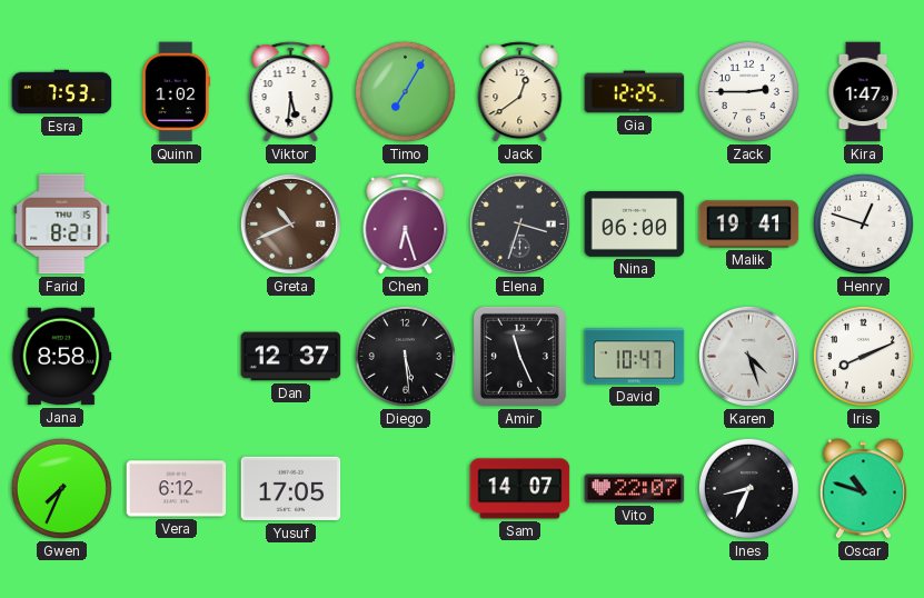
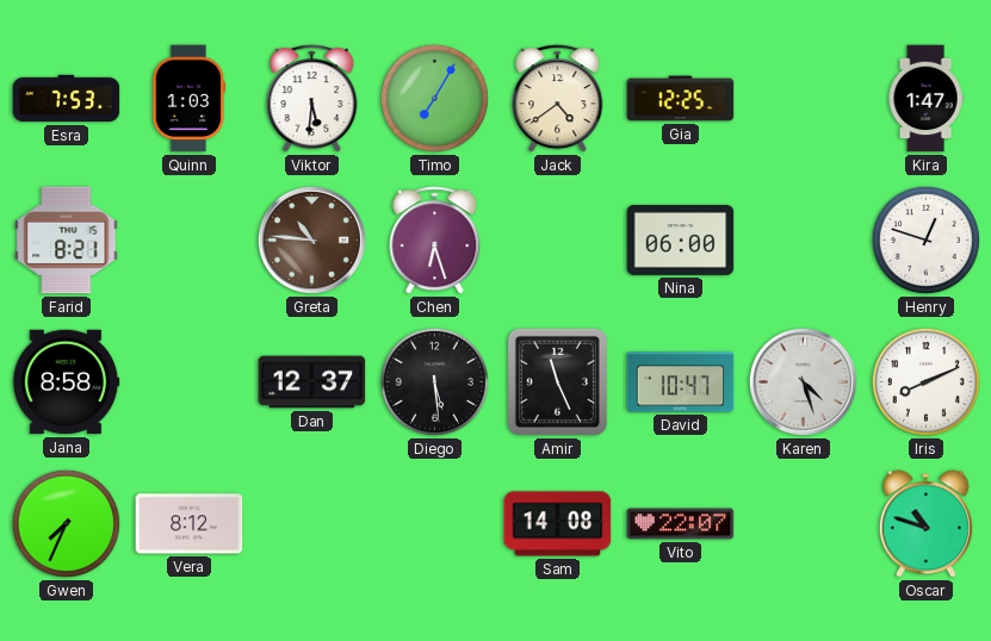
Quinn: 1:02 -> 1:03 (190, 99)
Jack: 12:39 -> 4:39 (558, 99)
Zack: 2:45 -> none (748, 91)
Greta: 10:41 -> 10:46 (311, 239)
Elena: 3:33 -> none (519, 223)
Malik: 19:41 -> none (749, 225)
Vera: 6:12 -> 8:12 (190, 524)
Yusuf: 17:05 -> none (291, 489)
Sam: 14:07 -> 14:08 (558, 524)
Ines: 8:34 -> none (748, 488)
